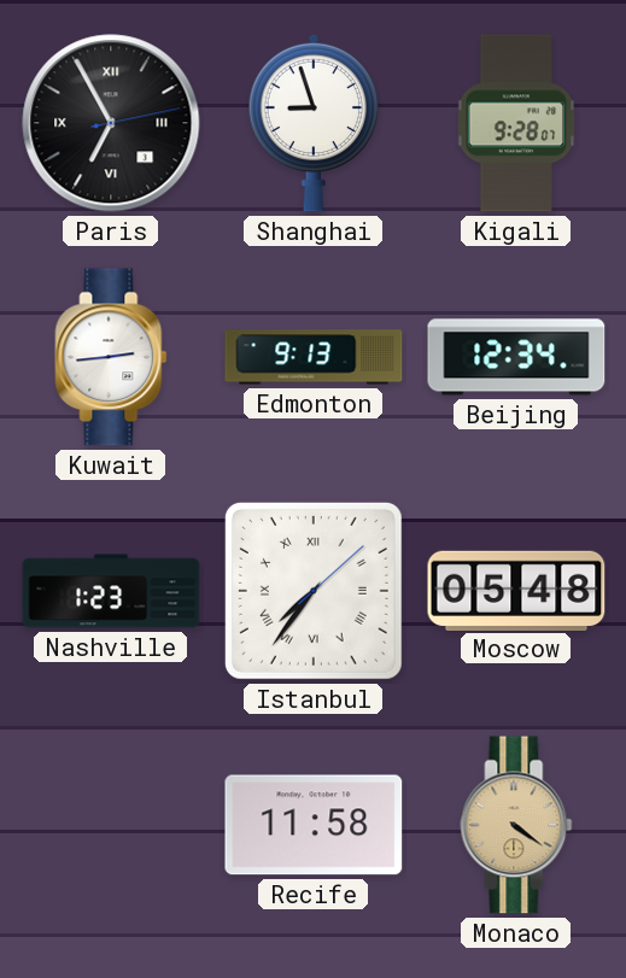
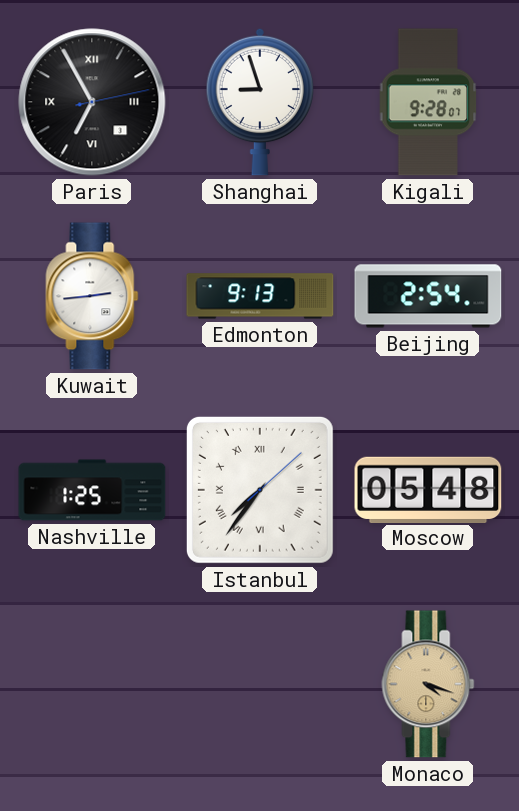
Beijing: 12:34 -> 2:54 (428, 296)
Nashville: 1:23 -> 1:25 (92, 490)
Recife: 11:58 -> none (314, 825)
Monaco: 4:21 -> 4:18 (428, 684)
